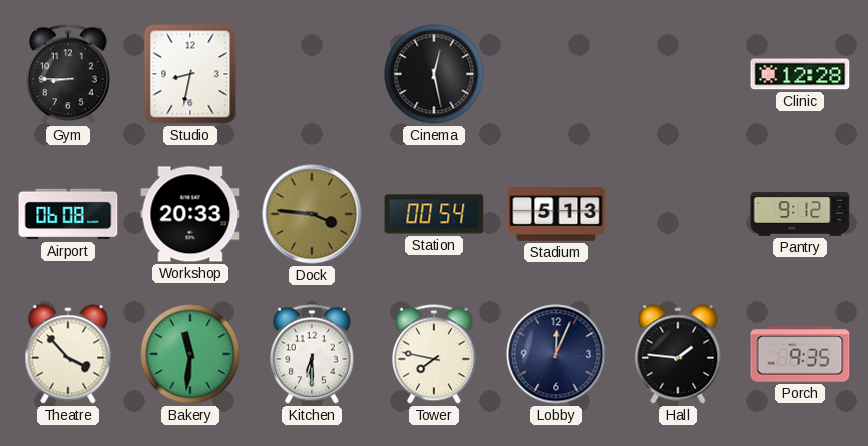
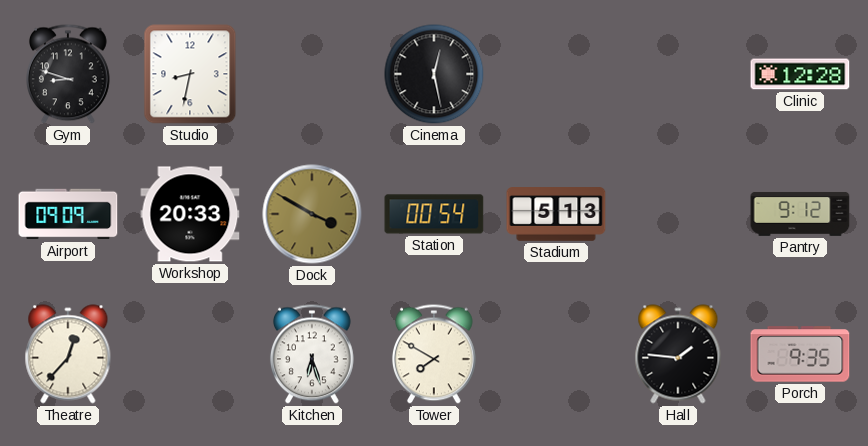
Gym: 8:45 -> 8:48 (68, 74)
Airport: 06:08 -> 09:09 (68, 214)
Dock: 3:46 -> 3:50 (312, 214)
Theatre: 3:53 -> 12:37 (68, 354)
Bakery: 11:31 -> none (190, 354)
Kitchen: 6:30 -> 6:27 (312, 354)
Tower: 7:47 -> 7:50 (434, 354)
Lobby: 12:04 -> none (556, 354)
